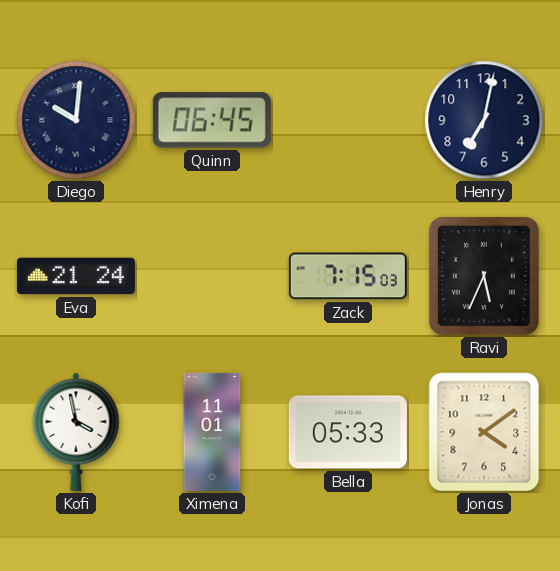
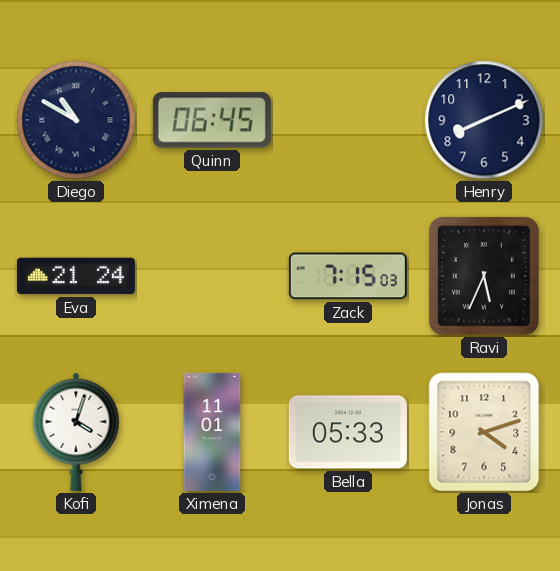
Diego: 10:01 -> 10:50 (76, 120)
Henry: 7:02 -> 8:11 (484, 120)
Kofi: 3:58 -> 4:03 (76, 432)
Jonas: 4:09 -> 4:12 (484, 432)
